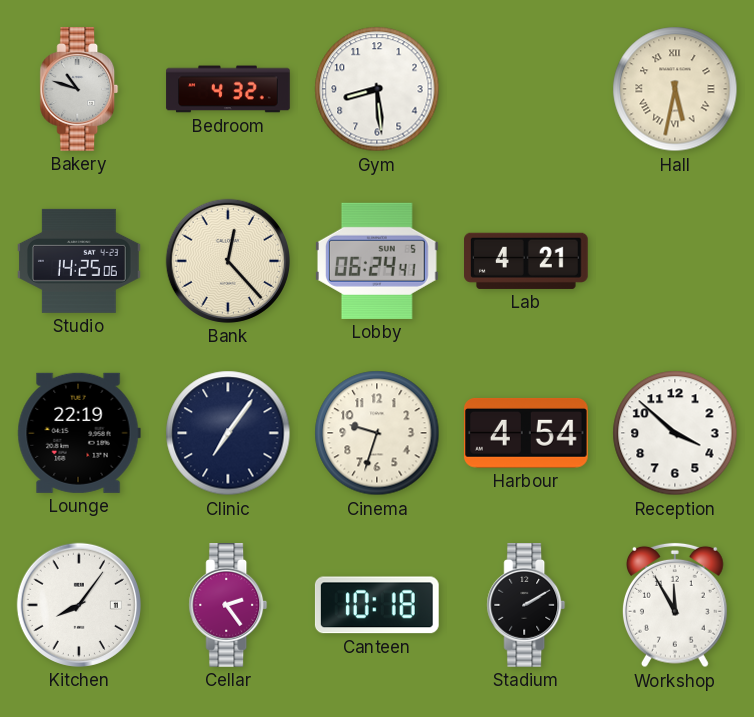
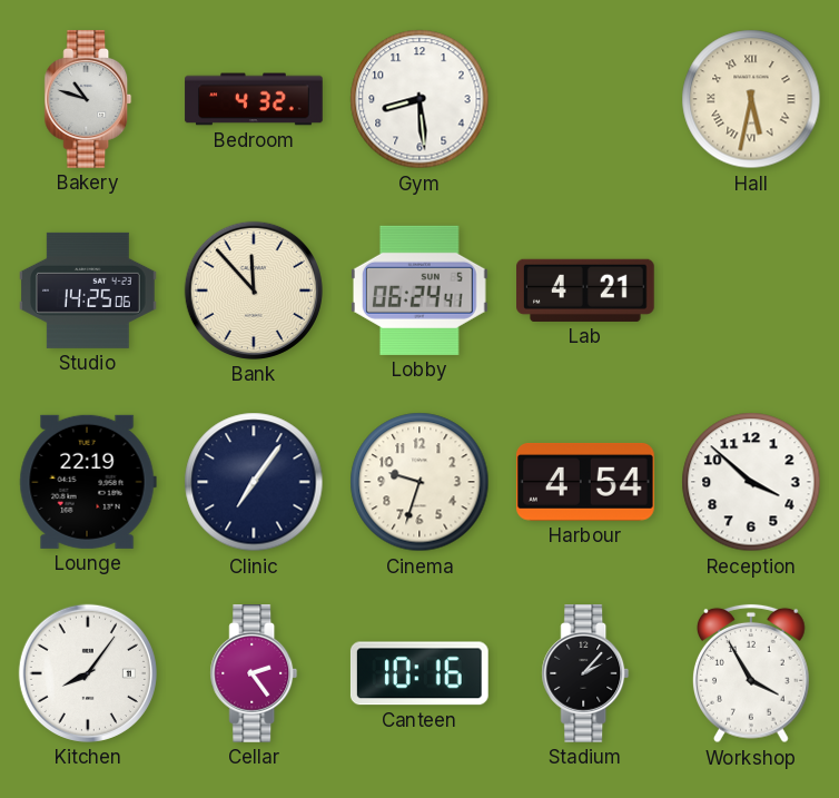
Bank: 12:23 -> 11:53 (254, 290)
Canteen: 10:18 -> 10:16 (420, 673)
Stadium: 2:10 -> 2:07 (585, 674)
Workshop: 11:55 -> 3:55 (752, 673)
